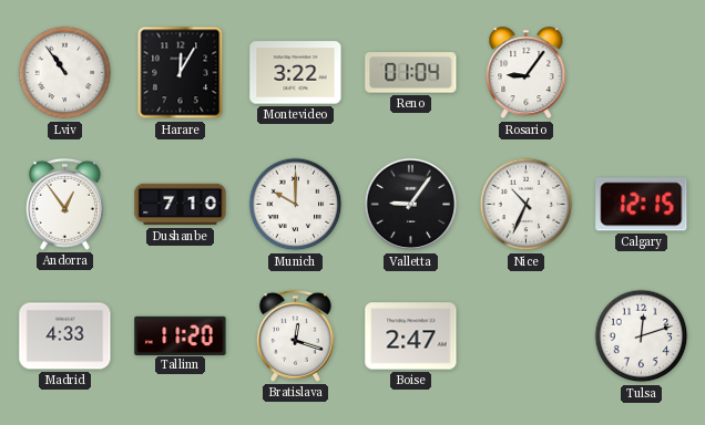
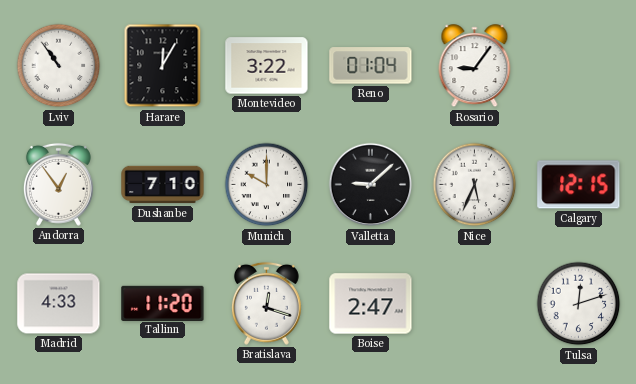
Valletta: 9:06 -> 9:08 (371, 185)
Nice: 10:34 -> 5:34 (475, 185)
